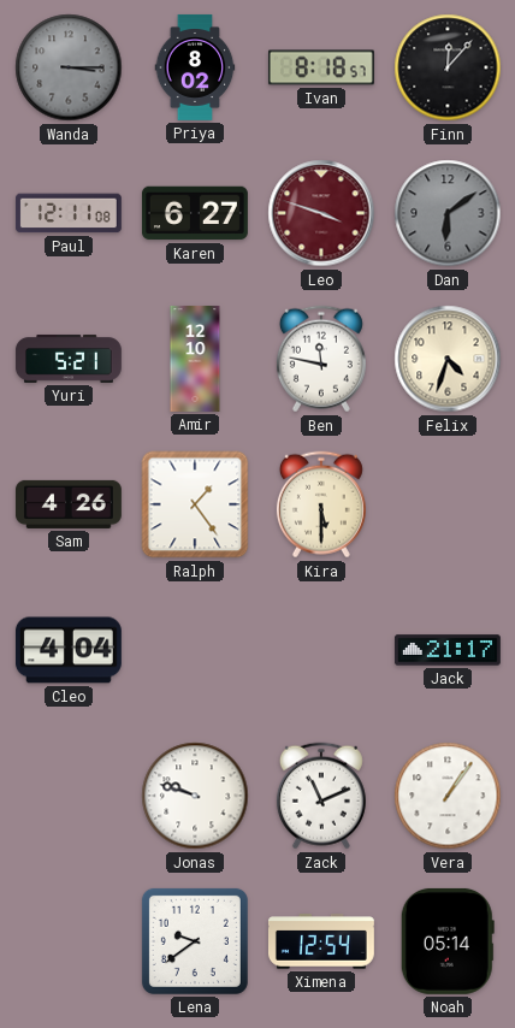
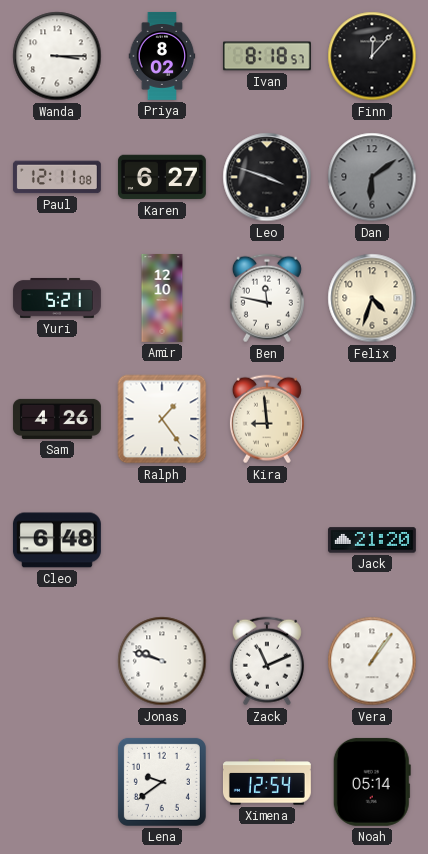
Wanda dial: grey -> white (57, 56)
Leo dial: burgundy -> black (267, 177)
Kira: 5:30 -> 8:59 (267, 419)
Cleo: 4:04 -> 6:48 (57, 540)
Jack: 21:17 -> 21:20 (372, 540)
